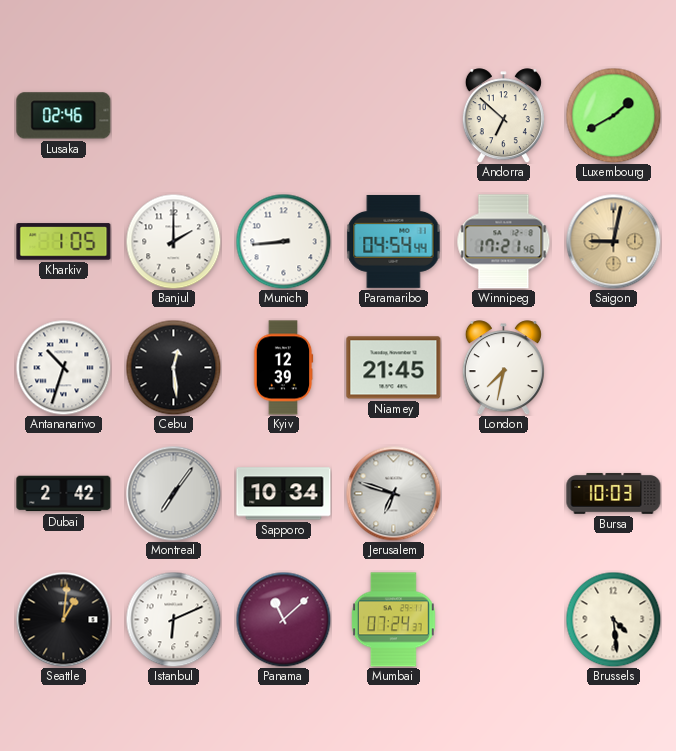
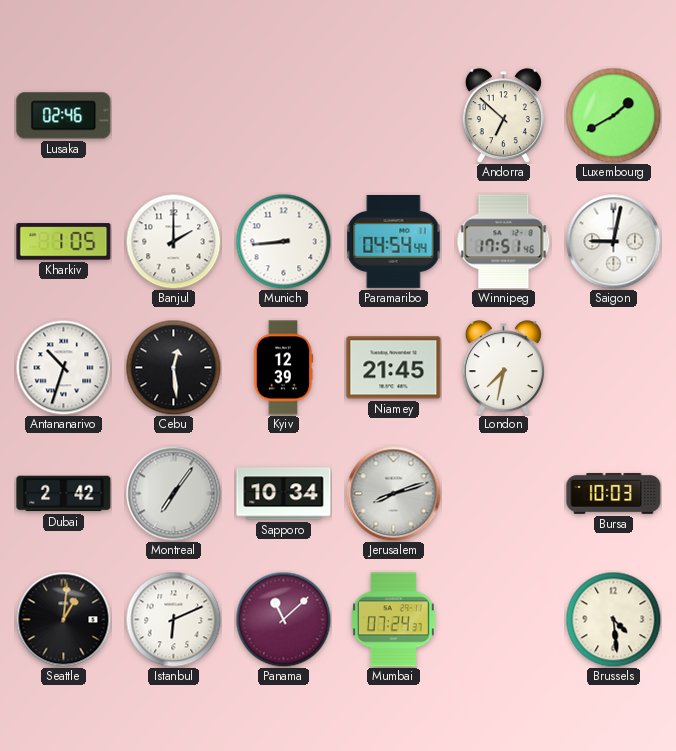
Winnipeg: 17:21 -> 17:51 (504, 242)
Saigon dial: champagne -> white (613, 241)
Jerusalem: 6:48 -> 8:12 (393, 493)
